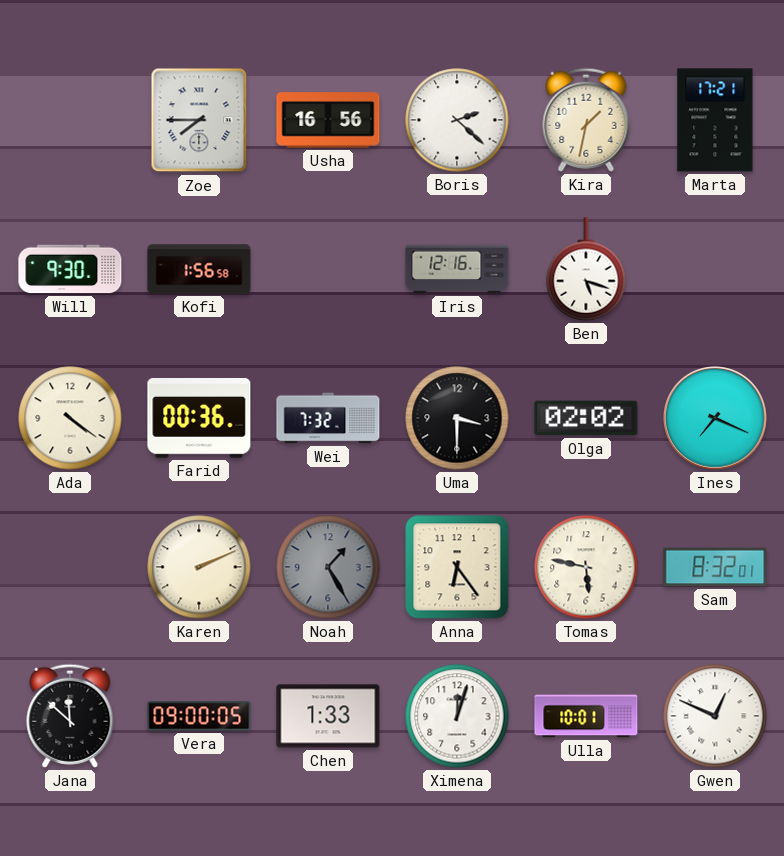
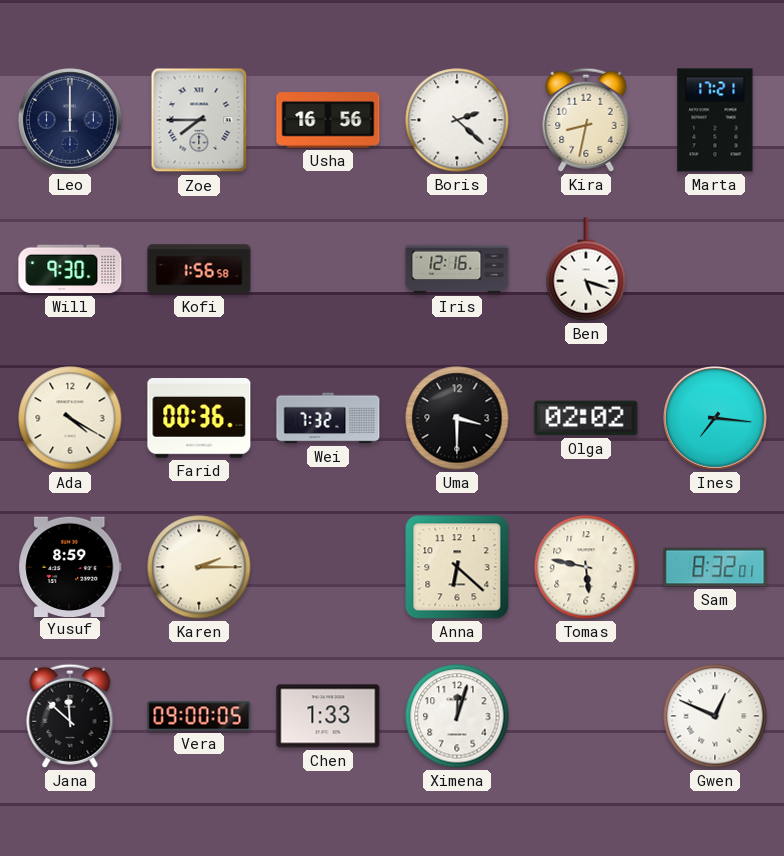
Leo: none -> 12:00 (71, 121)
Kira: 1:32 -> 8:32 (586, 120)
Ada: 4:21 -> 4:20 (70, 418)
Ines: 7:19 -> 7:16 (716, 419)
Yusuf: none -> 8:59 (70, 566)
Karen: 2:11 -> 2:15 (199, 567)
Noah: 1:25 -> none (328, 567)
Anna: 6:24 -> 6:22 (457, 567)
Ulla: 10:01 -> none (586, 716)
